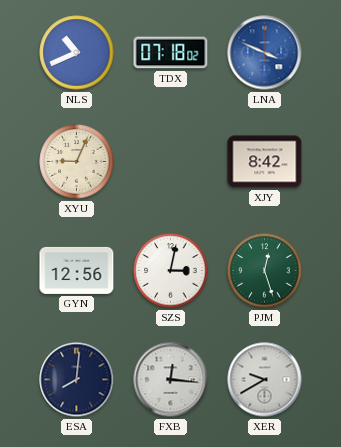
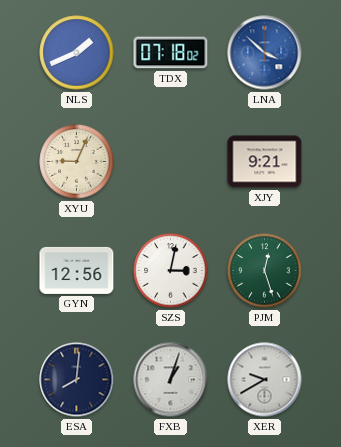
NLS: 10:41 -> 1:41 (77, 53)
LNA: 3:49 -> 3:52 (265, 53)
XJY: 8:42 -> 9:21 (265, 162)
FXB: 12:16 -> 1:03 (171, 380)
